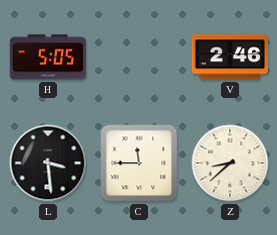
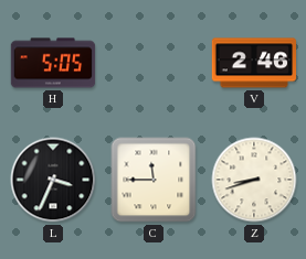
L: 3:29 -> 3:34 (53, 180)
Z: 8:38 -> 8:42 (254, 180)
